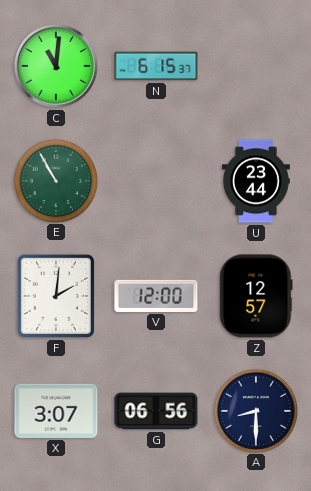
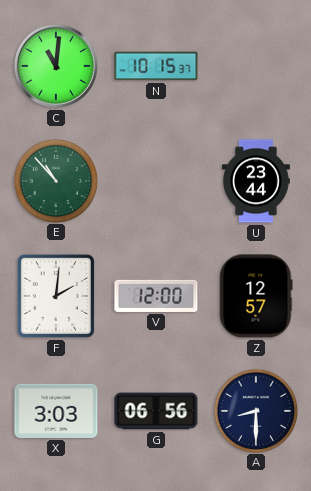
N: 6:15 -> 10:15 (156, 66)
E: 10:55 -> 10:53 (55, 180)
X: 3:07 -> 3:03 (56, 411)
